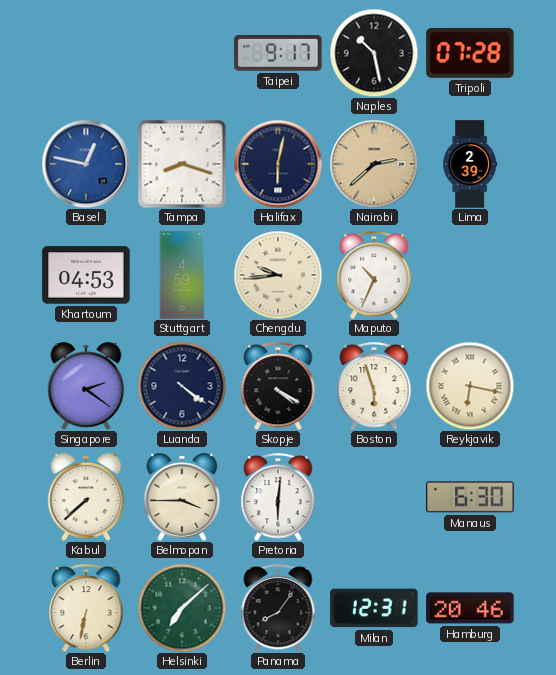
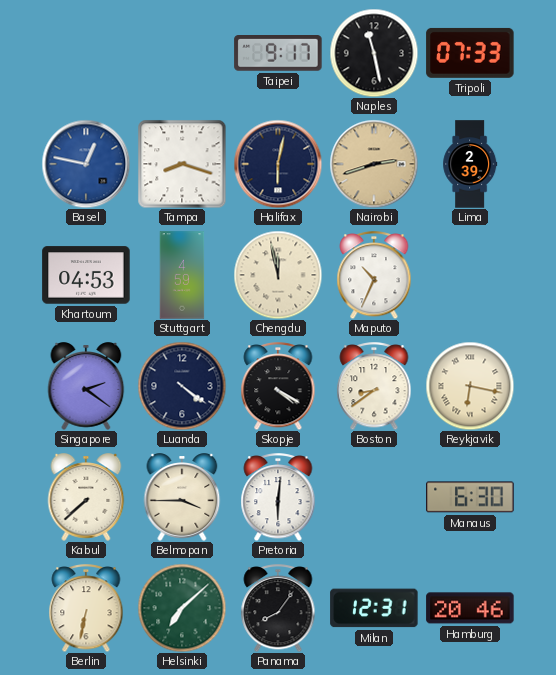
Naples: 10:28 -> 11:28 (374, 53)
Tripoli: 07:28 -> 07:33 (470, 53)
Nairobi: 2:38 -> 2:42 (374, 164)
Chengdu: 9:44 -> 11:58 (278, 275)
Boston: 5:57 -> 8:39 (374, 386)
